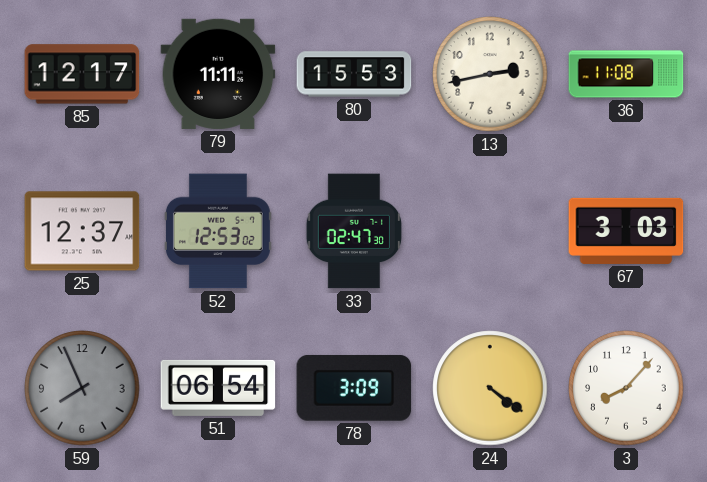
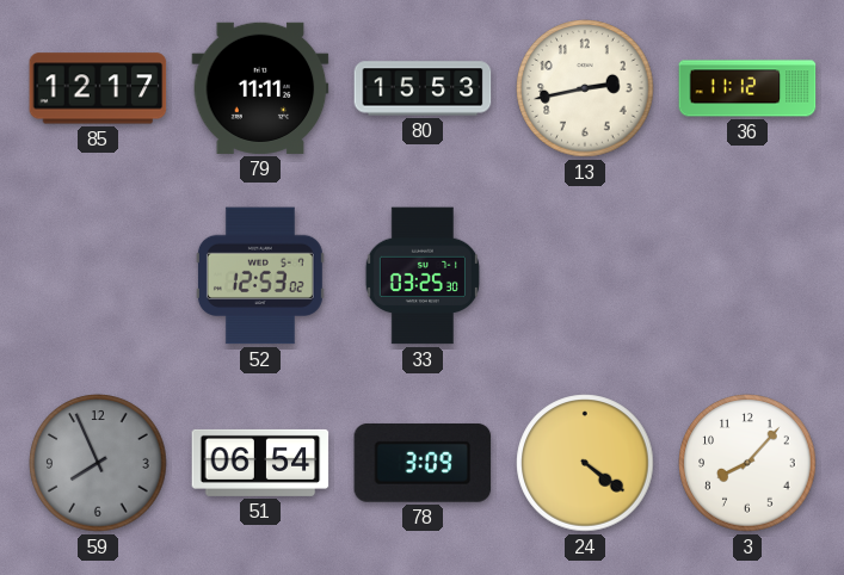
36: 11:08 -> 11:12 (747, 88)
25: 12:37 -> none (82, 231)
33: 02:47 -> 03:25 (423, 276)
67: 3:03 -> none (626, 231)
